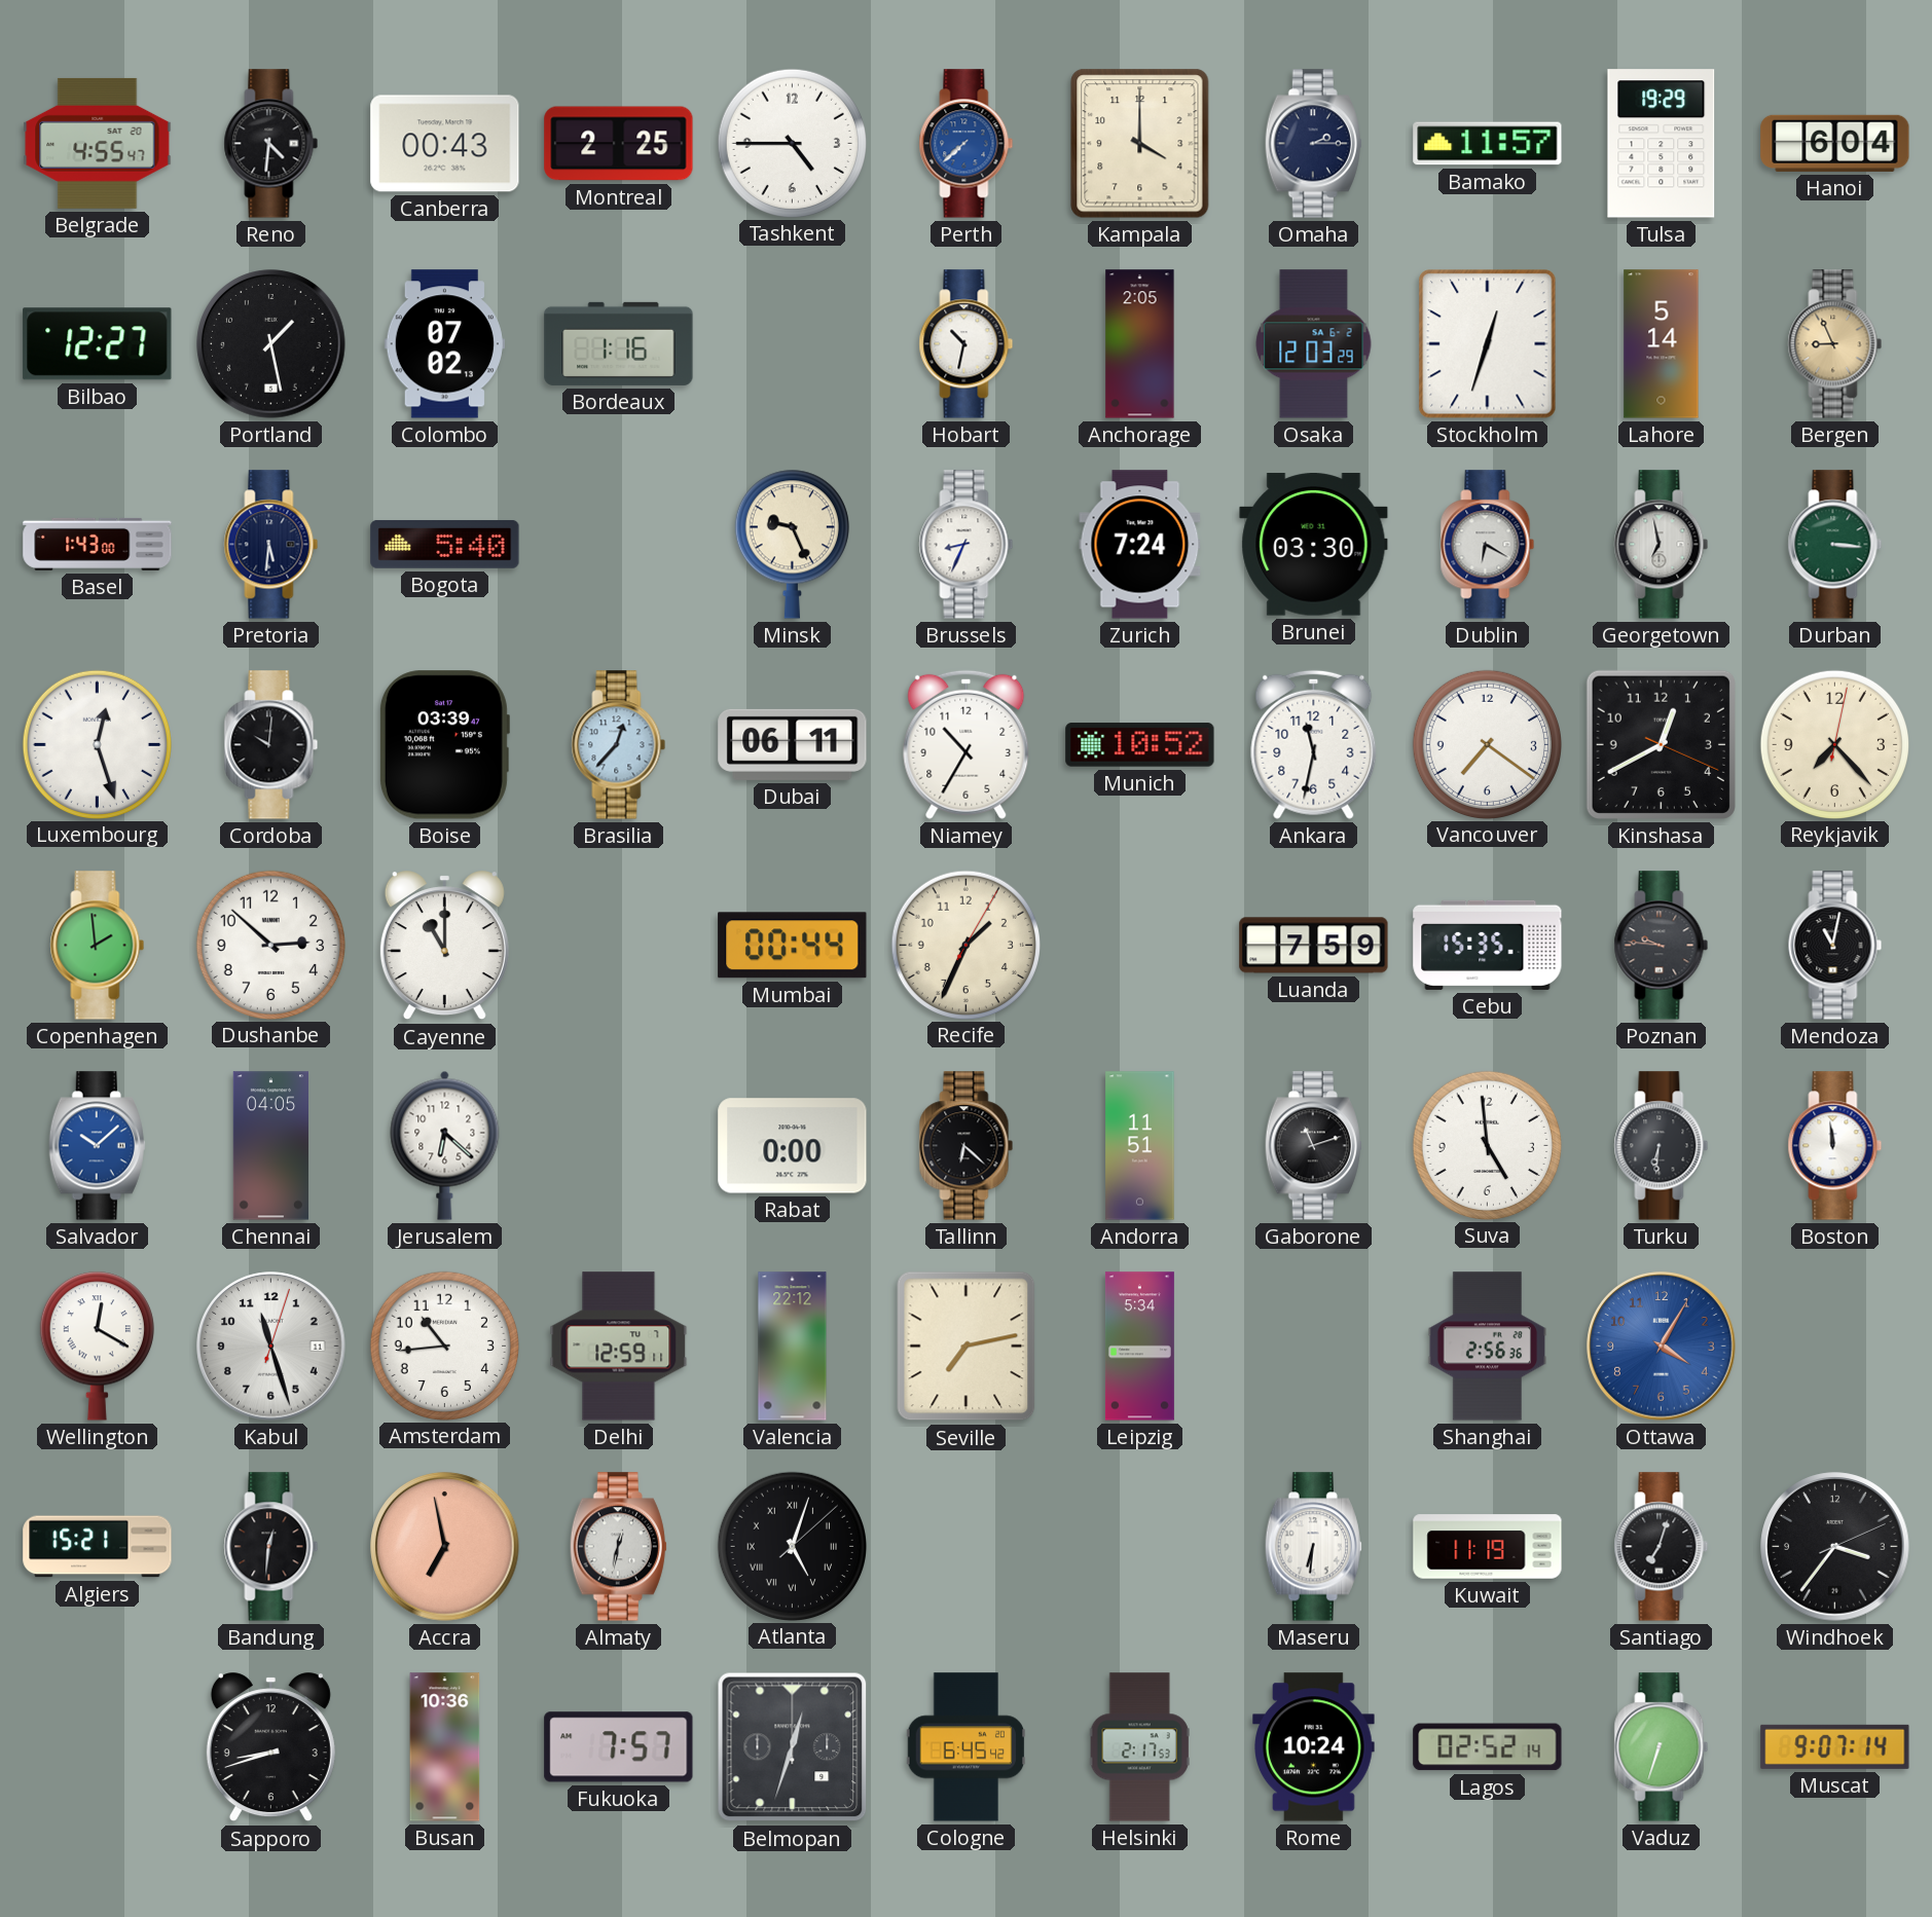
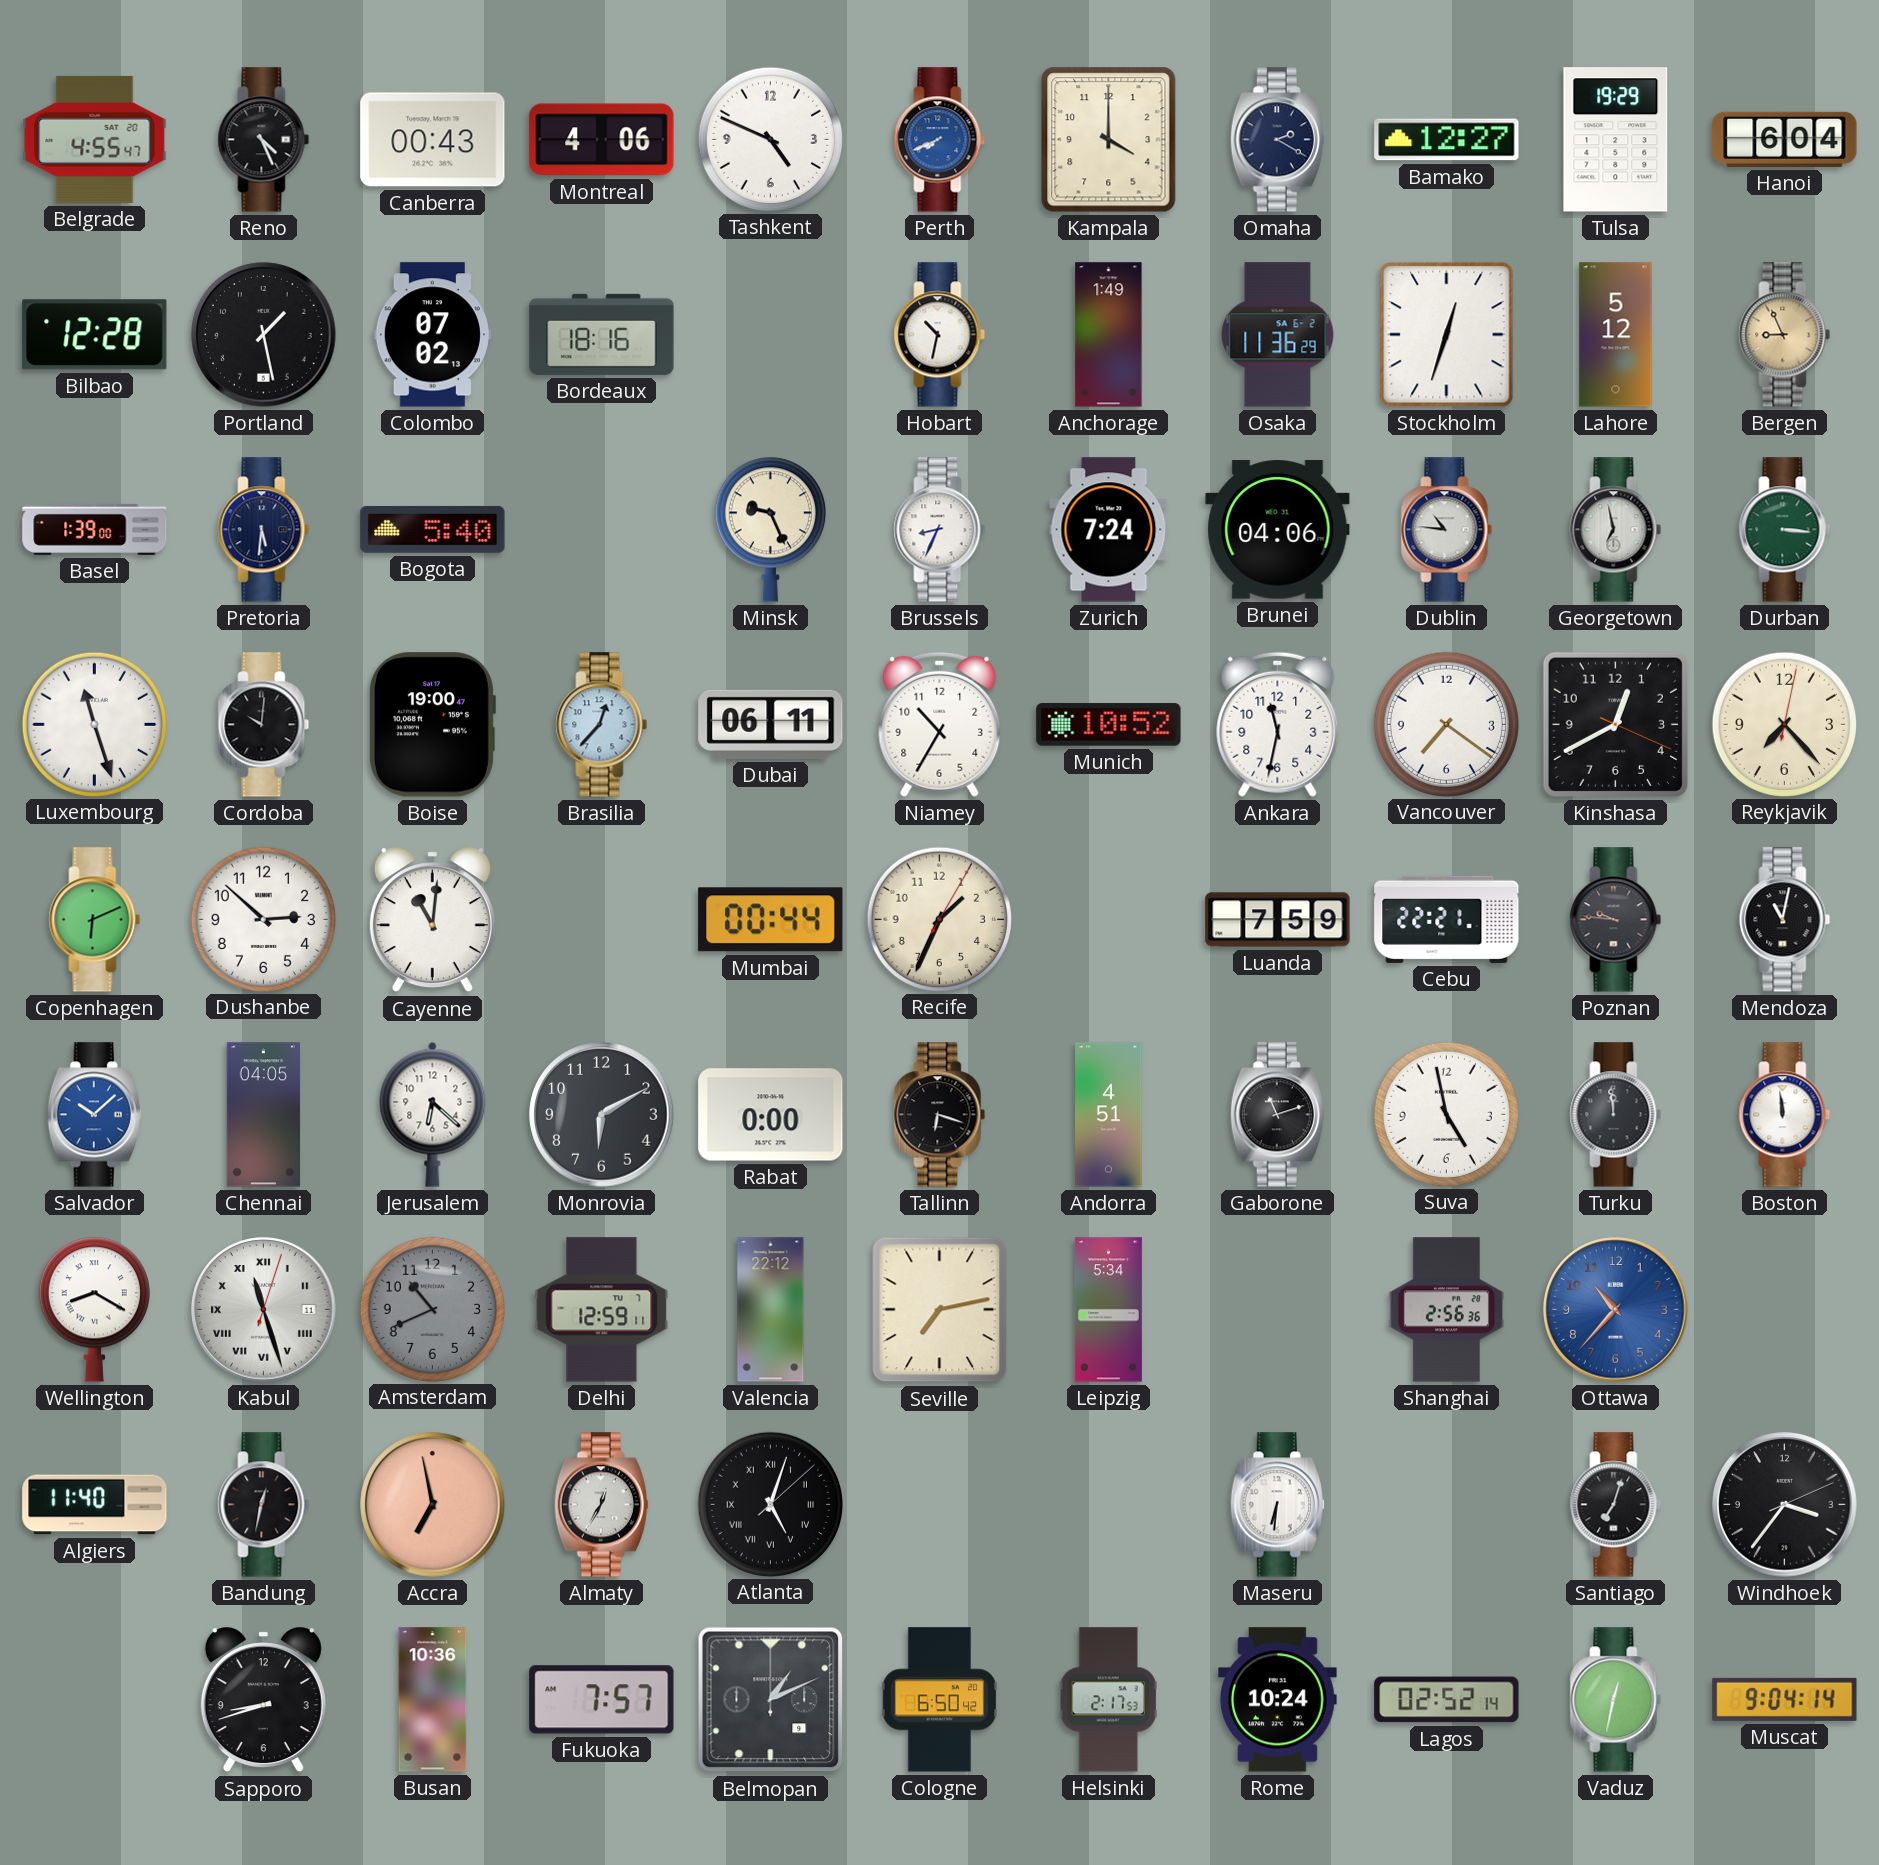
Reno: 4:31 -> 4:26 (264, 140)
Montreal: 2:25 -> 4:06 (602, 140)
Tashkent: 4:45 -> 4:49 (770, 139)
Perth: 7:38 -> 7:41 (940, 140)
Omaha: 2:15 -> 2:20 (1277, 140)
Bamako: 11:57 -> 12:27 (1447, 140)
Bilbao: 12:27 -> 12:28 (95, 335)
Bordeaux: 1:16 -> 18:16 (602, 334)
Anchorage: 2:05 -> 1:49 (1109, 335)
Osaka: 12:03 -> 11:36 (1278, 335)
Lahore: 5:14 -> 5:12 (1616, 335)
Basel: 1:43 -> 1:39 (95, 529)
Brunei: 03:30 -> 04:06 (1278, 530)
Dublin: 6:20 -> 10:46 (1447, 530)
Luxembourg: 12:27 -> 11:27 (94, 724)
Boise: 03:39 -> 19:00 (432, 725)
Copenhagen: 1:59 -> 6:11 (95, 920)
Cayenne: 11:00 -> 11:01 (432, 920)
Cebu: 15:35 -> 22:21 (1447, 919)
Monrovia: none -> 6:10 (602, 1115)
Tallinn: 6:22 -> 6:18 (940, 1115)
Andorra: 11:51 -> 4:51 (1109, 1115)
Suva: 4:59 -> 4:58 (1446, 1114)
Turku: 6:31 -> 11:59 (1616, 1115)
Wellington: 12:20 -> 8:20 (94, 1309)
Kabul numerals: Arabic -> Roman (264, 1310)
Amsterdam: 10:44 -> 10:41 (432, 1309)
Amsterdam dial: white -> grey (432, 1309)
Ottawa: 4:05 -> 10:37 (1616, 1310)
Algiers: 15:21 -> 11:40 (95, 1505)
Bandung: 12:31 -> 12:32 (264, 1505)
Almaty: 12:32 -> 12:35 (601, 1505)
Kuwait: 11:19 -> none (1488, 1547)
Belmopan: 12:33 -> 1:11 (771, 1700)
Cologne: 6:45 -> 6:50 (940, 1700)
Vaduz: 6:33 -> 12:32 (1616, 1700)
Muscat: 9:07 -> 9:04 (1785, 1699)
